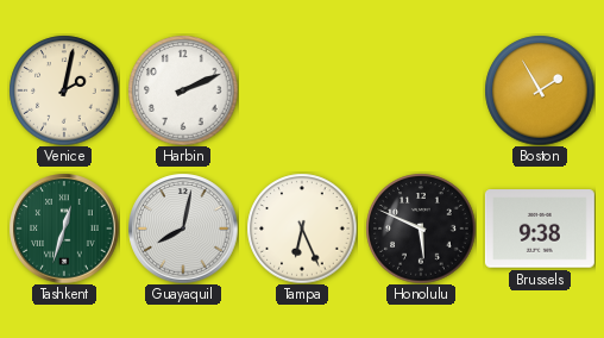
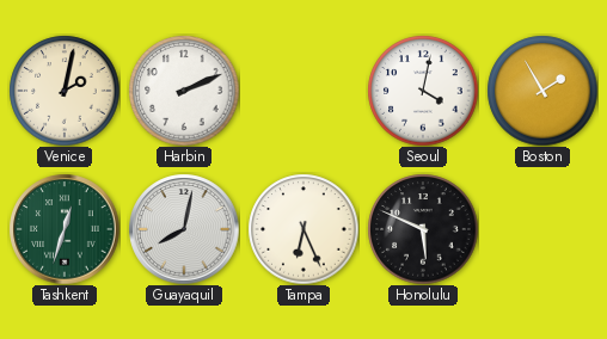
Seoul: none -> 4:02 (423, 91)
Brussels: 9:38 -> none (540, 229)
